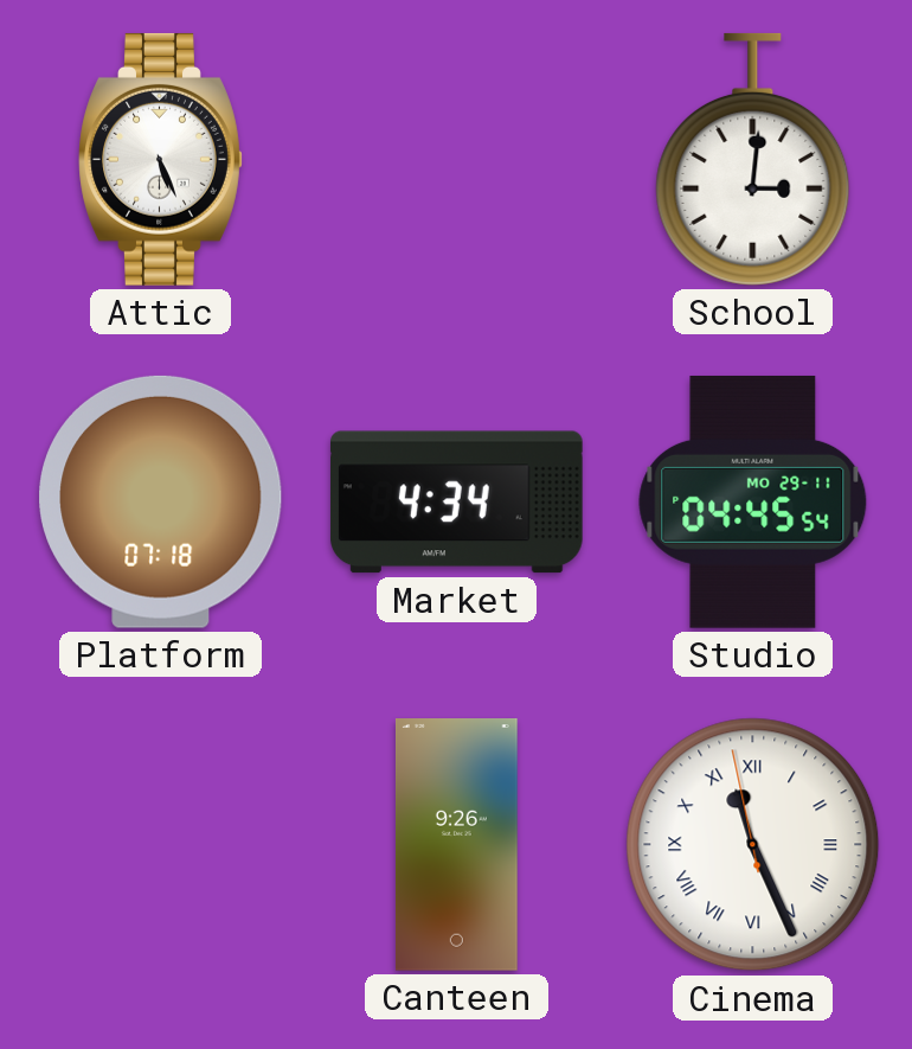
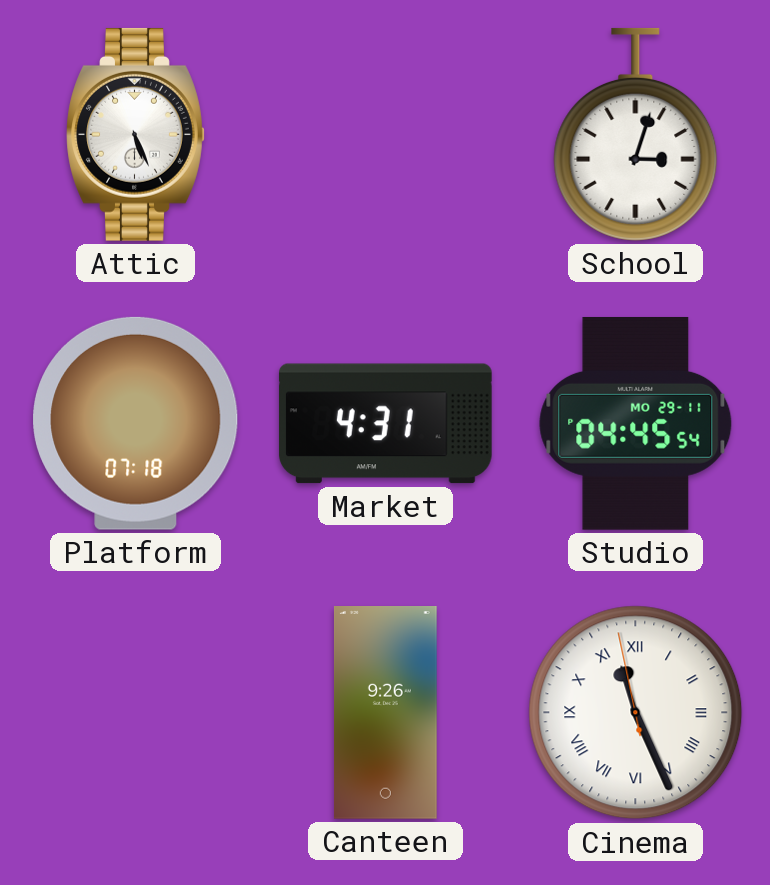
School: 3:01 -> 3:03 (636, 134)
Market: 4:34 -> 4:31 (385, 424)
